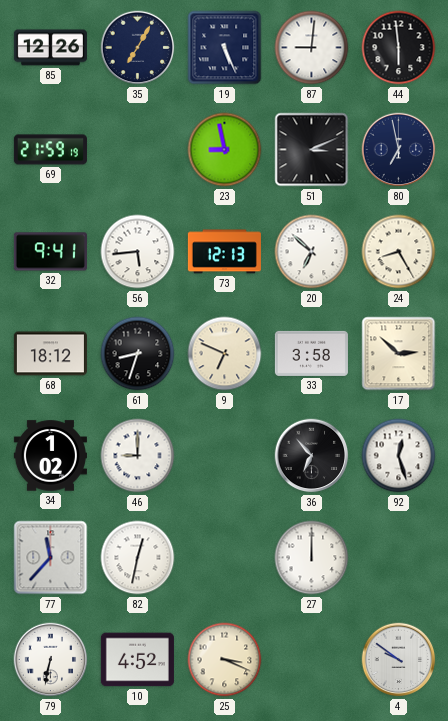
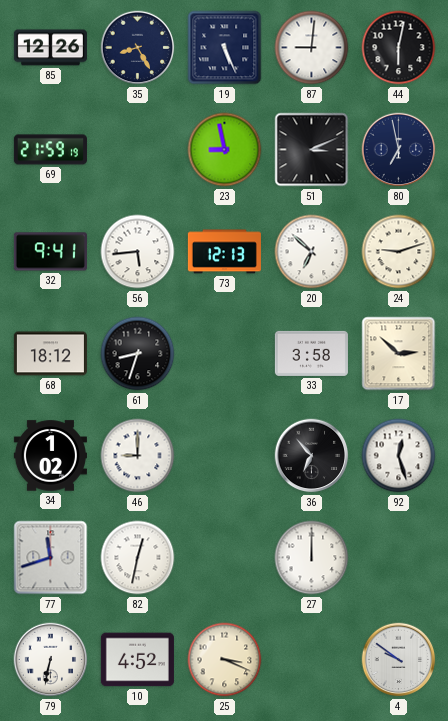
35: 7:05 -> 8:25 (138, 48)
44: 5:59 -> 6:02 (399, 48)
24: 8:25 -> 9:12 (399, 252)
9: 6:49 -> none (225, 354)
77: 11:37 -> 11:42 (51, 558)
